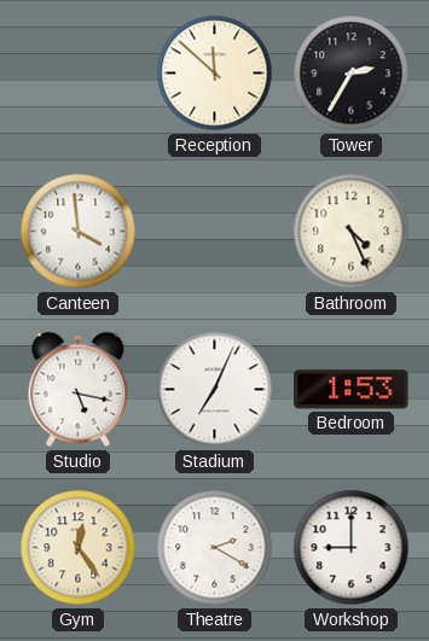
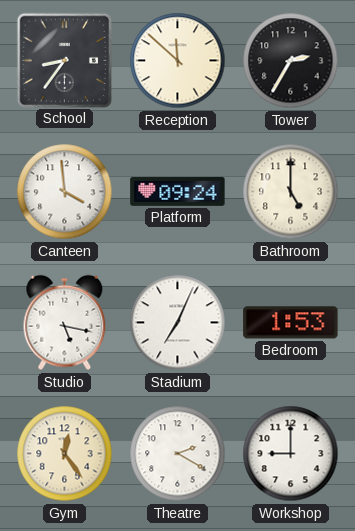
School: none -> 8:36 (64, 60)
Platform: none -> 09:24 (178, 191)
Bathroom: 4:26 -> 5:00 (291, 192)
